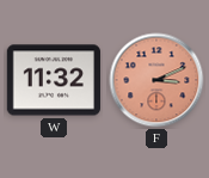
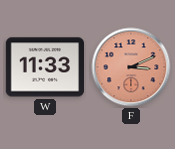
W: 11:32 -> 11:33 (44, 67)
